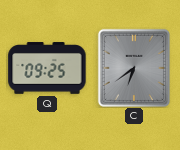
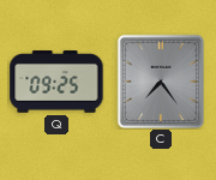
C: 6:39 -> 7:24 (161, 80)
